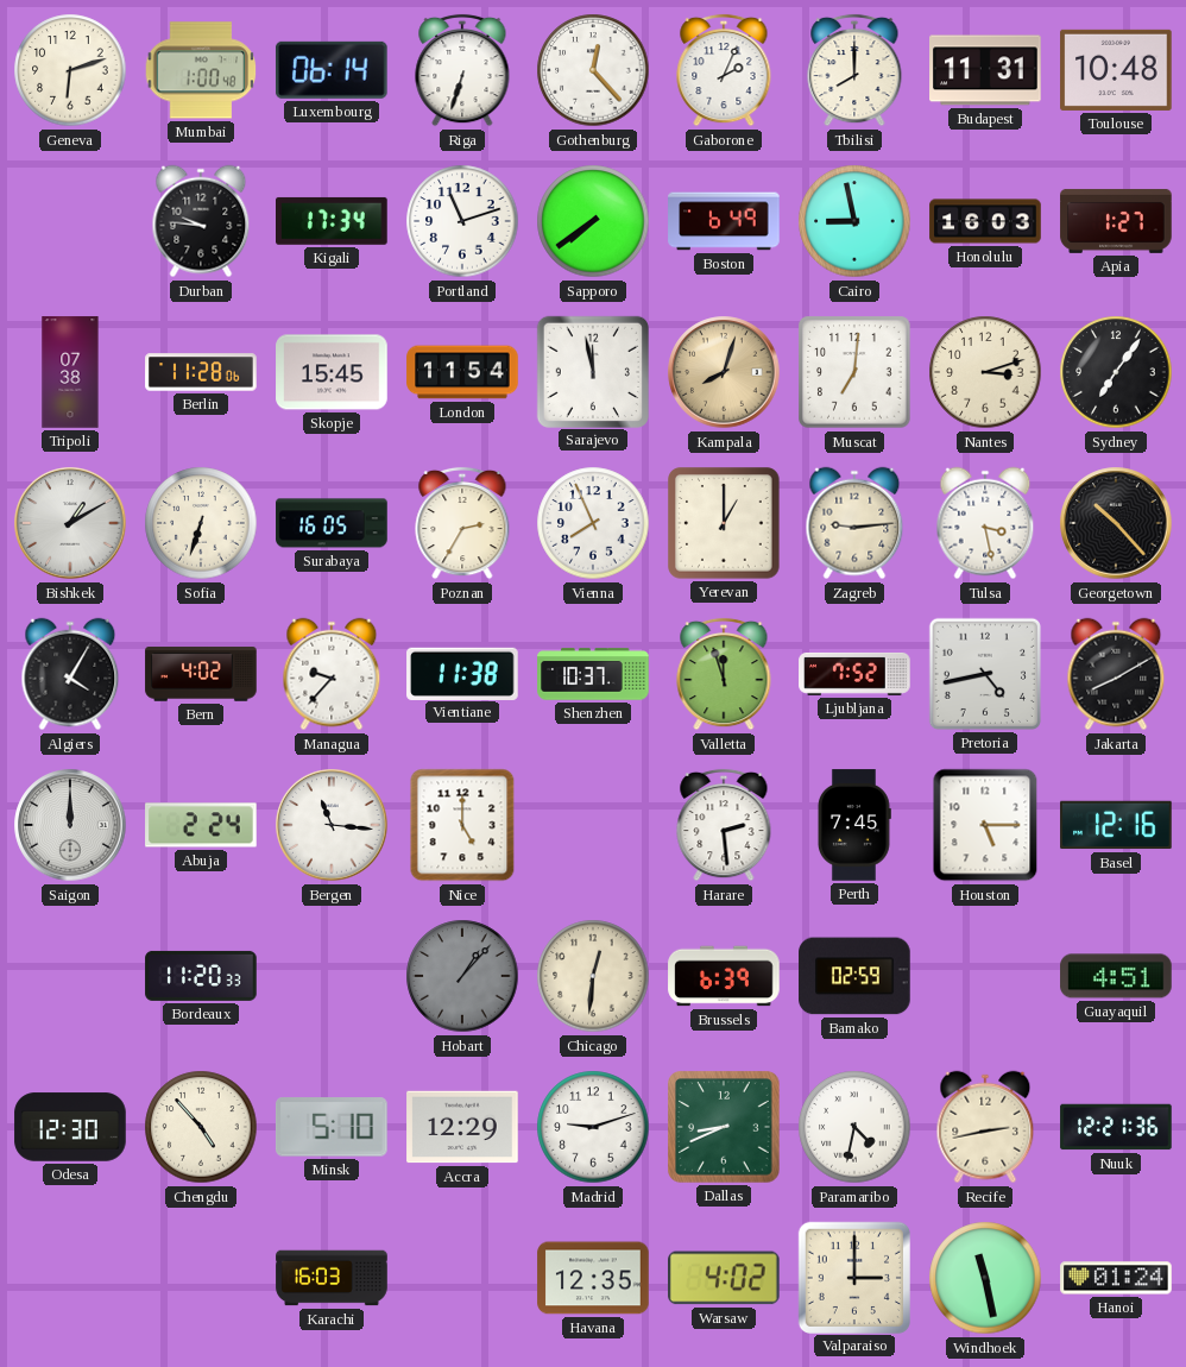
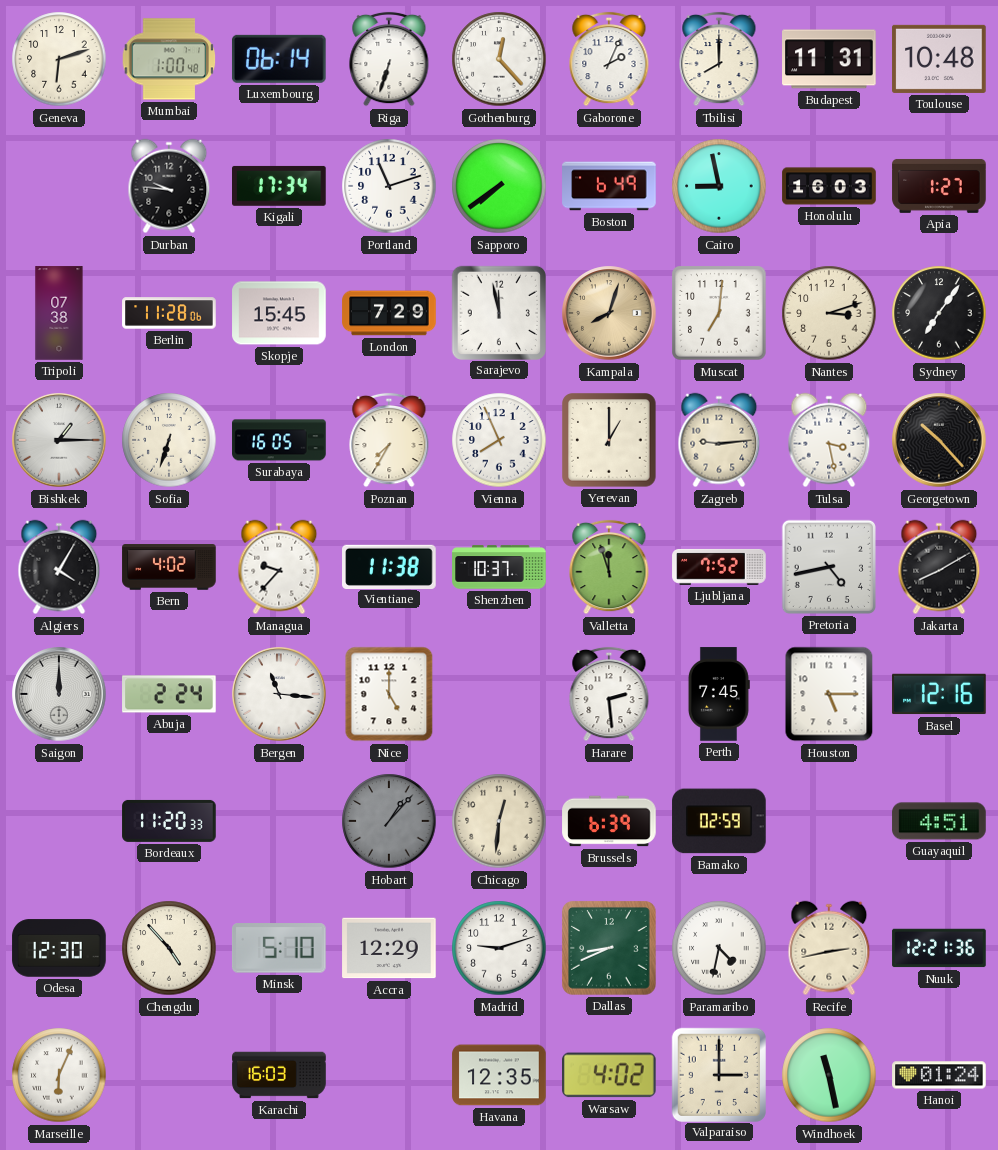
London: 11:54 -> 7:29 (389, 313)
Bishkek: 1:10 -> 1:15 (59, 440)
Poznan: 2:35 -> 7:35 (389, 440)
Marseille: none -> 6:04 (59, 1075)
